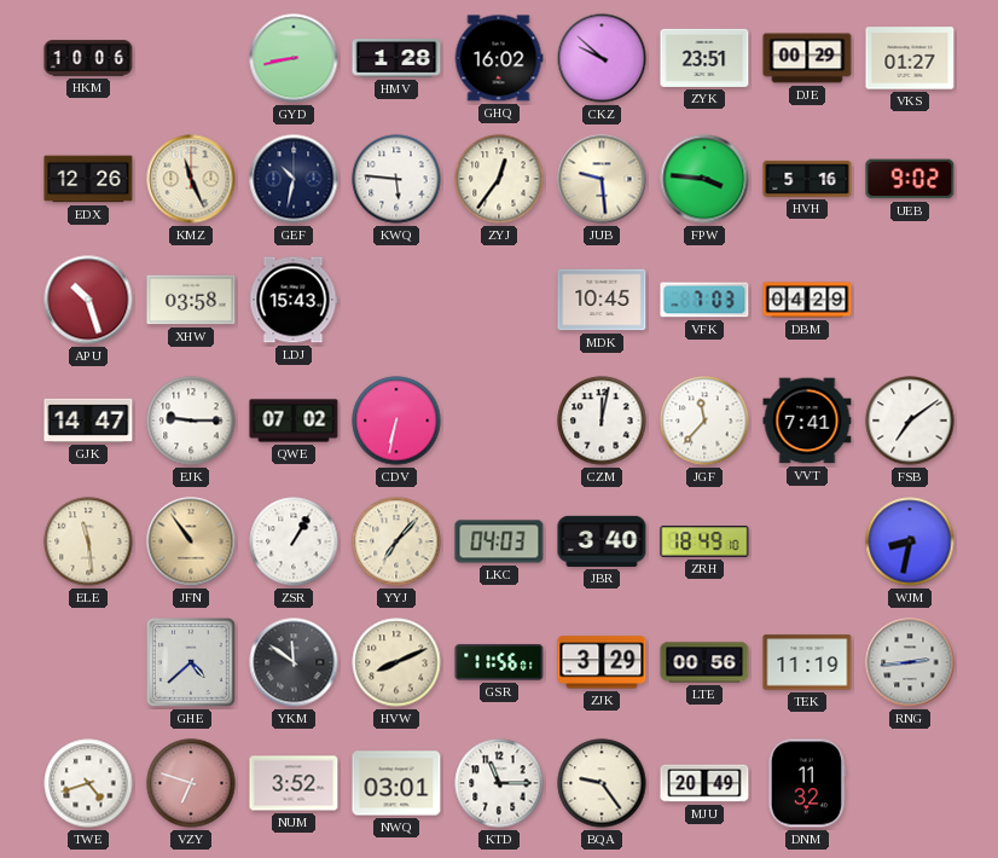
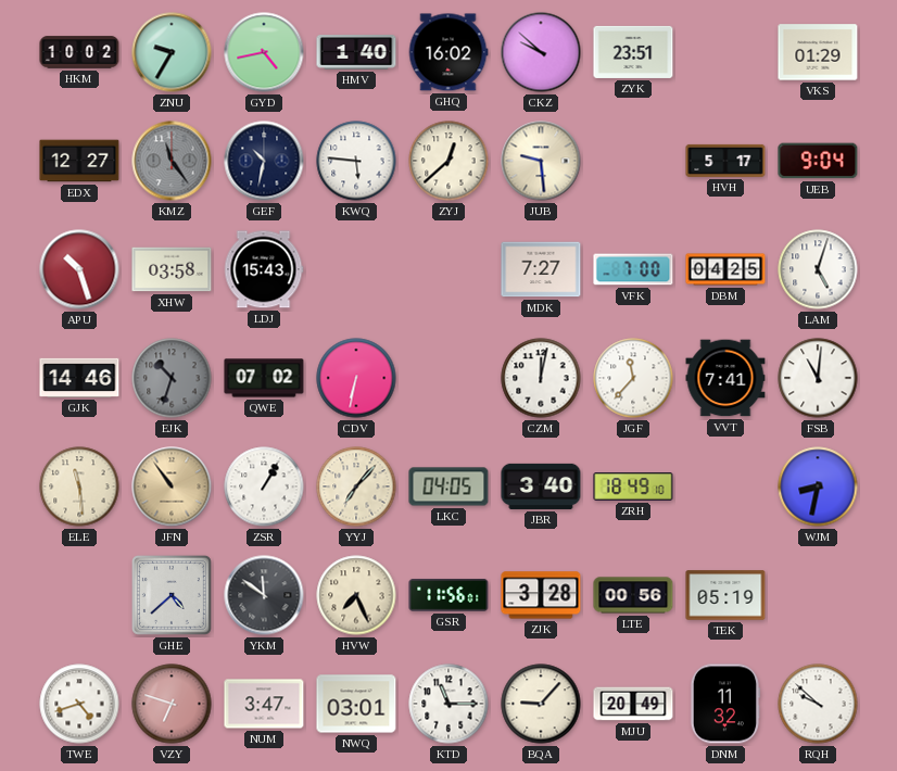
HKM: 10:06 -> 10:02 (79, 52)
ZNU: none -> 9:35 (172, 52)
GYD: 8:43 -> 4:43 (264, 52)
HMV: 1:28 -> 1:40 (356, 52)
DJE: 00:29 -> none (807, 58)
VKS: 01:27 -> 01:29 (818, 52)
EDX: 12:26 -> 12:27 (79, 161)
KMZ: 11:26 -> 11:24 (172, 161)
KMZ dial: cream -> grey (172, 161)
ZYJ: 12:36 -> 12:38 (448, 161)
FPW: 3:46 -> none (704, 179)
HVH: 5:16 -> 5:17 (725, 161)
UEB: 9:02 -> 9:04 (818, 161)
MDK: 10:45 -> 7:27 (541, 269)
VFK: 7:03 -> 7:00 (633, 269)
DBM: 04:29 -> 04:25 (725, 269)
LAM: none -> 5:03 (818, 269)
GJK: 14:47 -> 14:46 (79, 378)
EJK: 9:15 -> 10:33 (172, 378)
EJK dial: white -> grey (172, 378)
FSB: 7:09 -> 11:01 (818, 378)
LKC: 04:03 -> 04:05 (448, 486)
HVW: 8:11 -> 7:26 (356, 595)
ZJK: 3:29 -> 3:28 (541, 595)
TEK: 11:19 -> 05:19 (725, 595)
RNG: 2:44 -> none (910, 662)
NUM: 3:52 -> 3:47 (264, 704)
BQA: 9:24 -> 9:07 (541, 704)
RQH: none -> 9:52 (818, 704)
